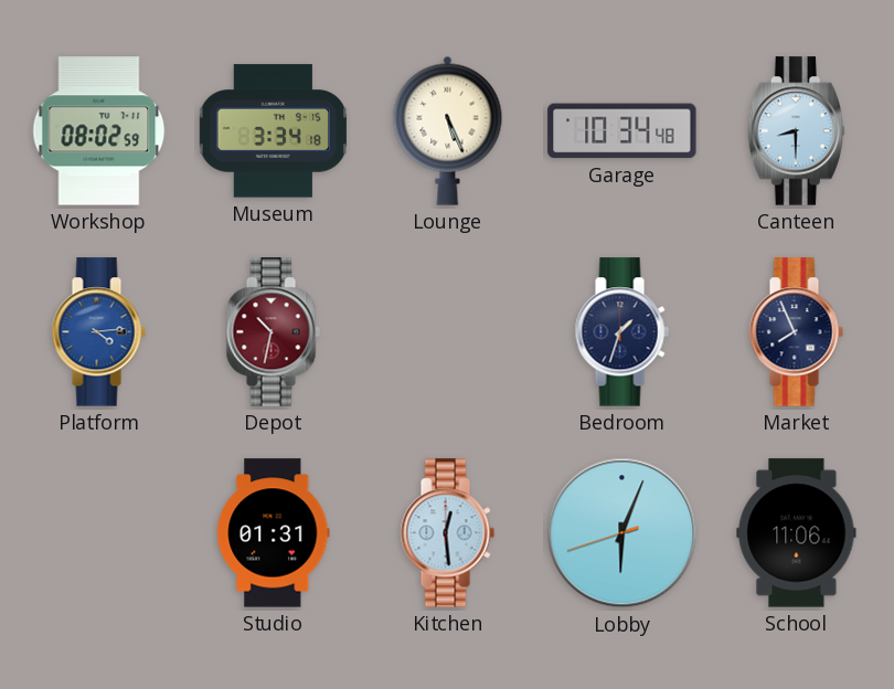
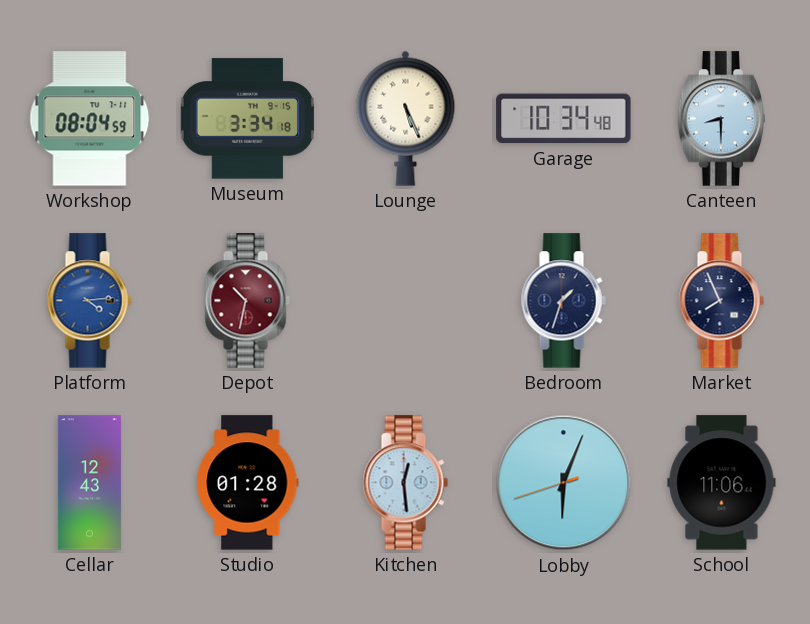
Workshop: 08:02 -> 08:04 (90, 119)
Cellar: none -> 12:43 (89, 483)
Studio: 01:31 -> 01:28 (248, 483)
